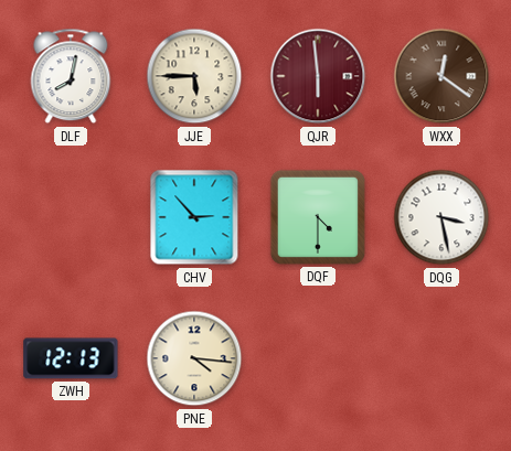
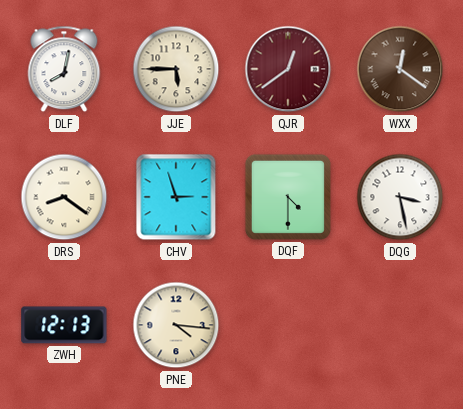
QJR: 5:59 -> 12:39 (288, 69)
DRS: none -> 8:21 (64, 197)
CHV: 2:53 -> 2:57 (176, 197)
